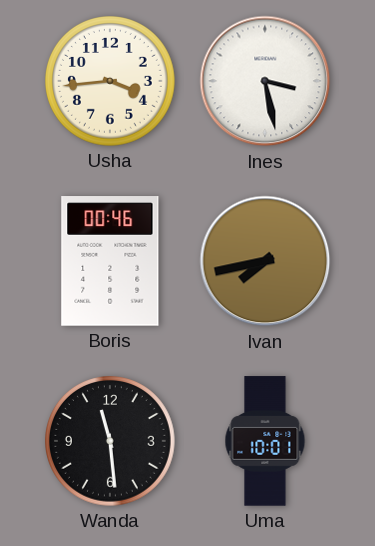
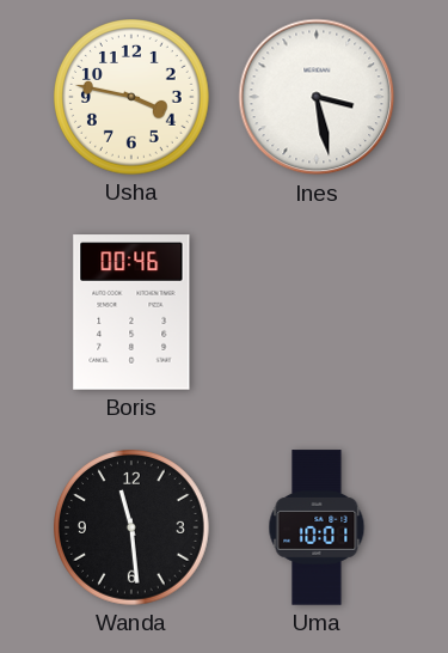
Usha: 3:44 -> 3:47 (133, 98)
Ivan: 7:43 -> none (265, 261)
